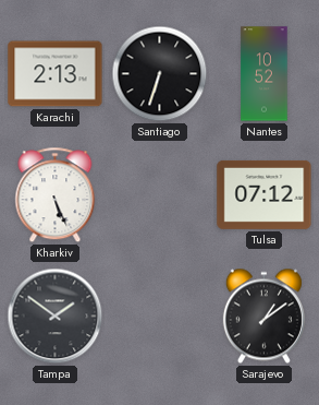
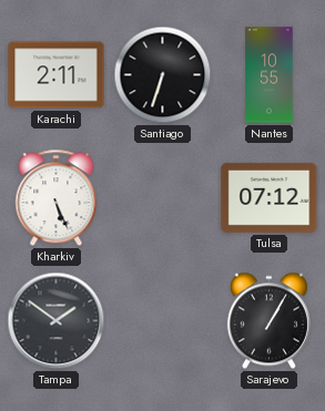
Karachi: 2:13 -> 2:11 (57, 75)
Nantes: 10:52 -> 10:55 (270, 75)
Sarajevo: 1:09 -> 1:05 (268, 321)
